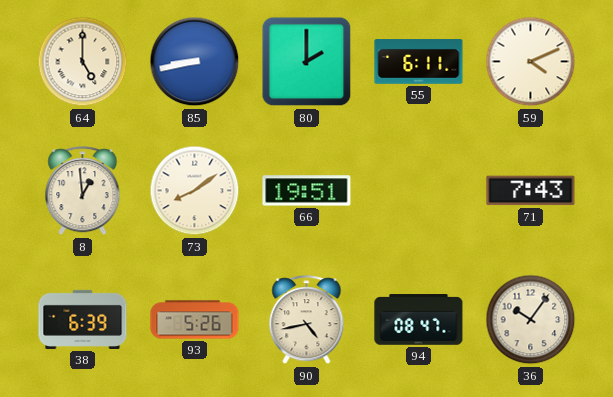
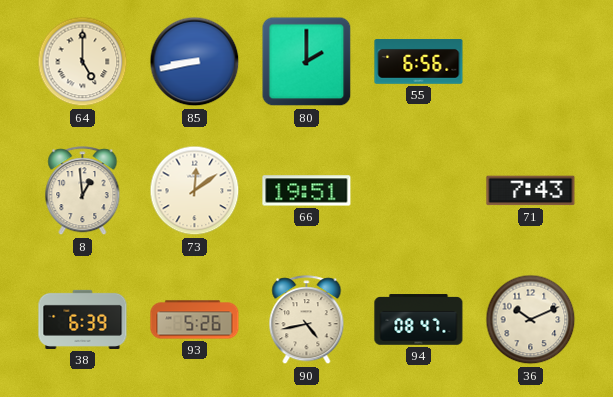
55: 6:11 -> 6:56 (419, 62)
59: 4:11 -> none (531, 62)
73: 8:09 -> 12:09 (195, 191)
36: 10:06 -> 10:11 (531, 320)
